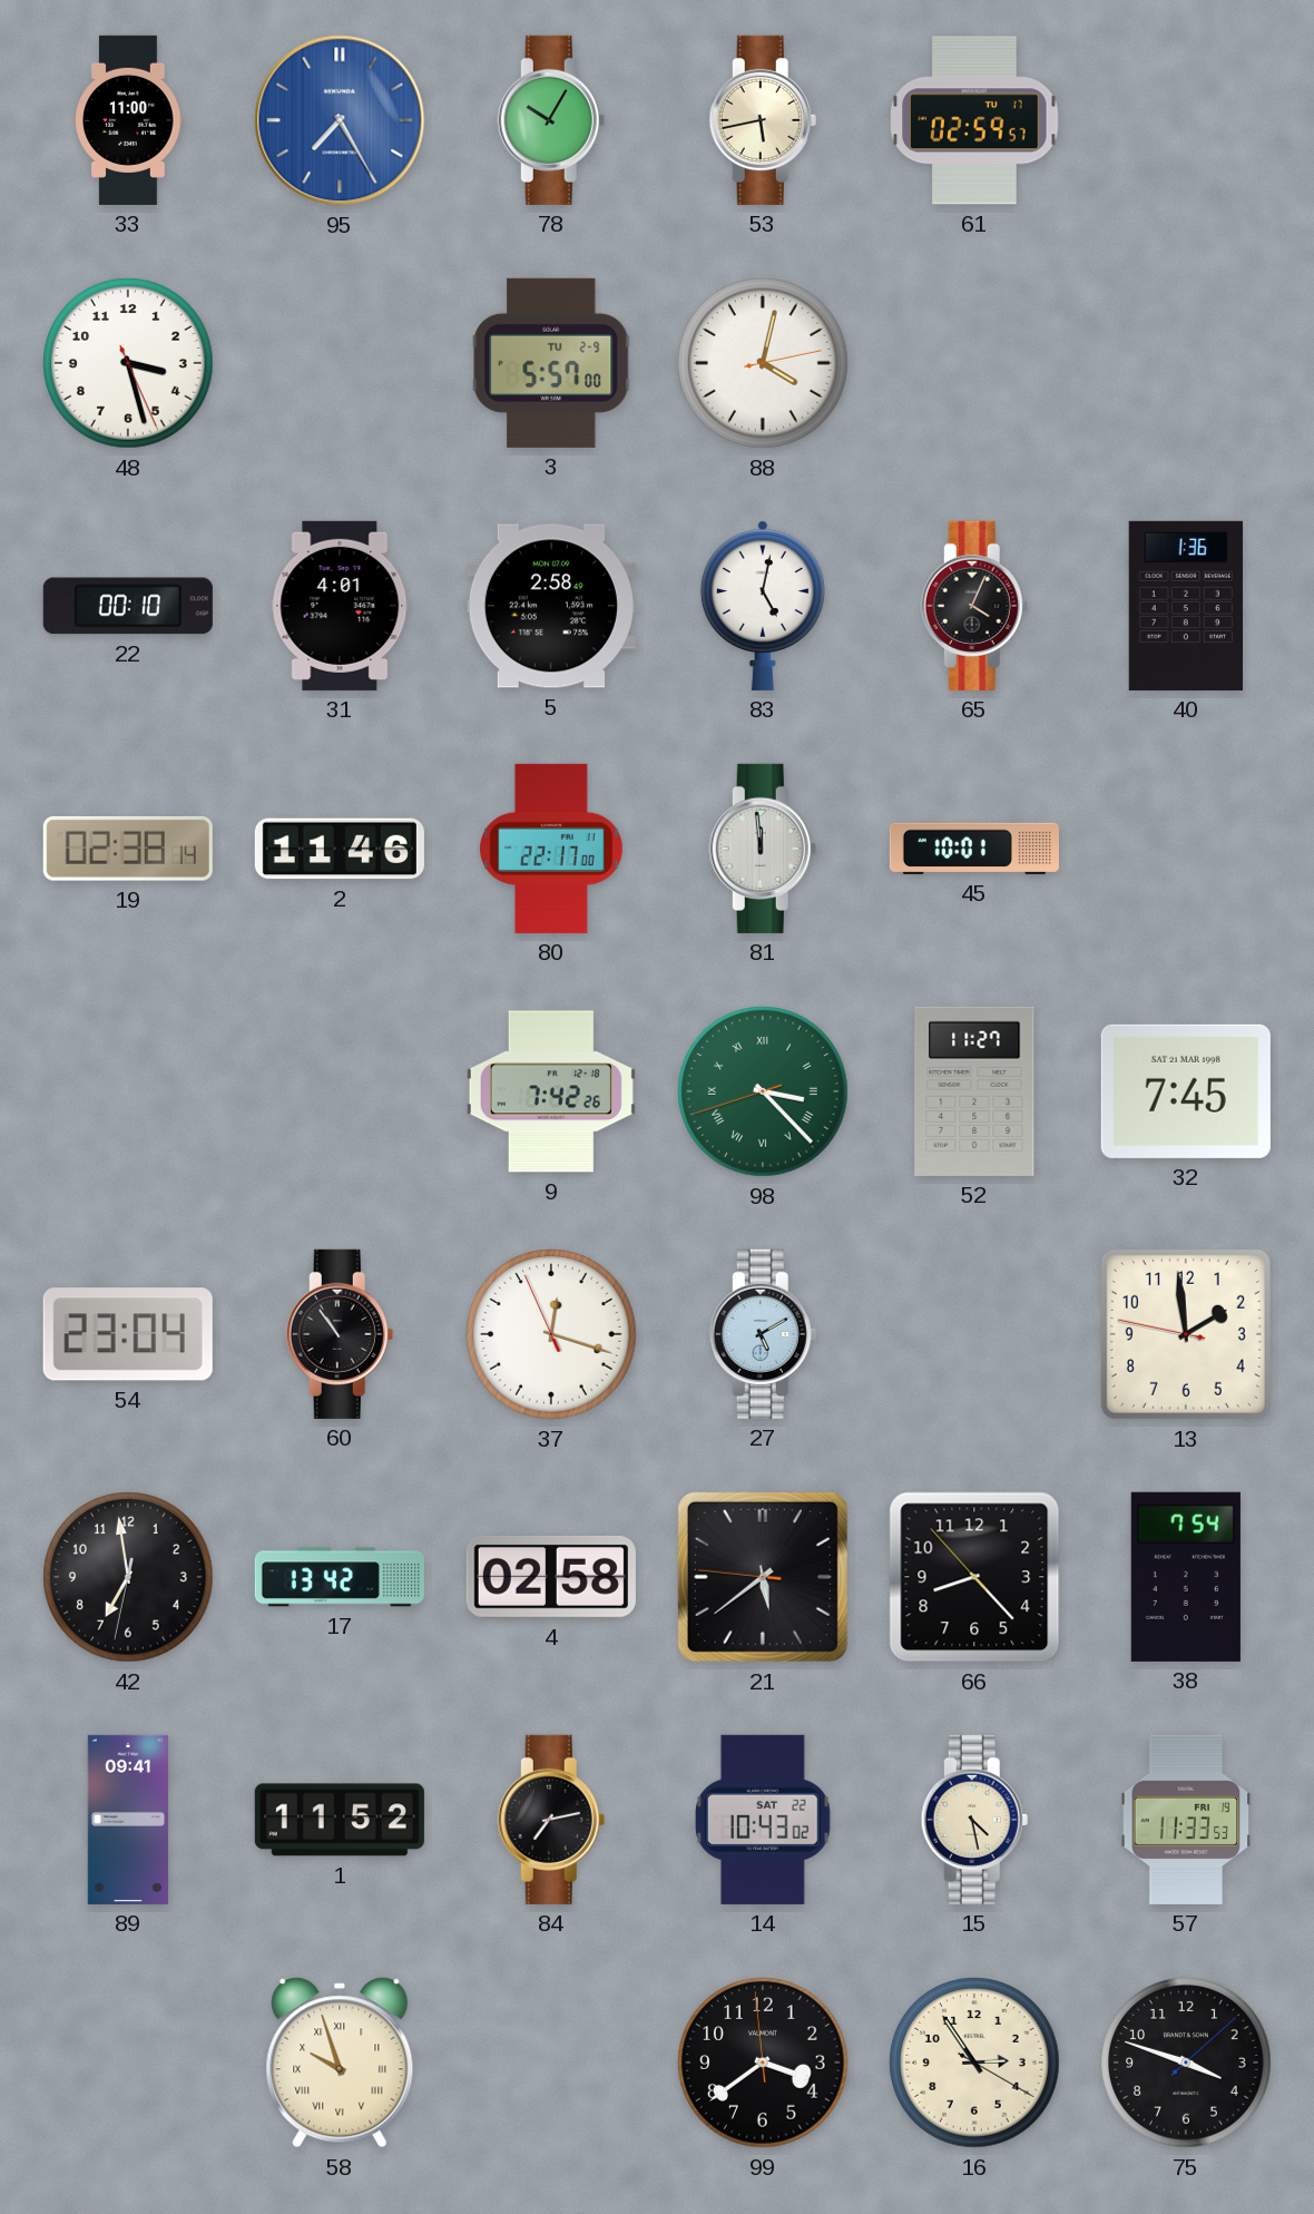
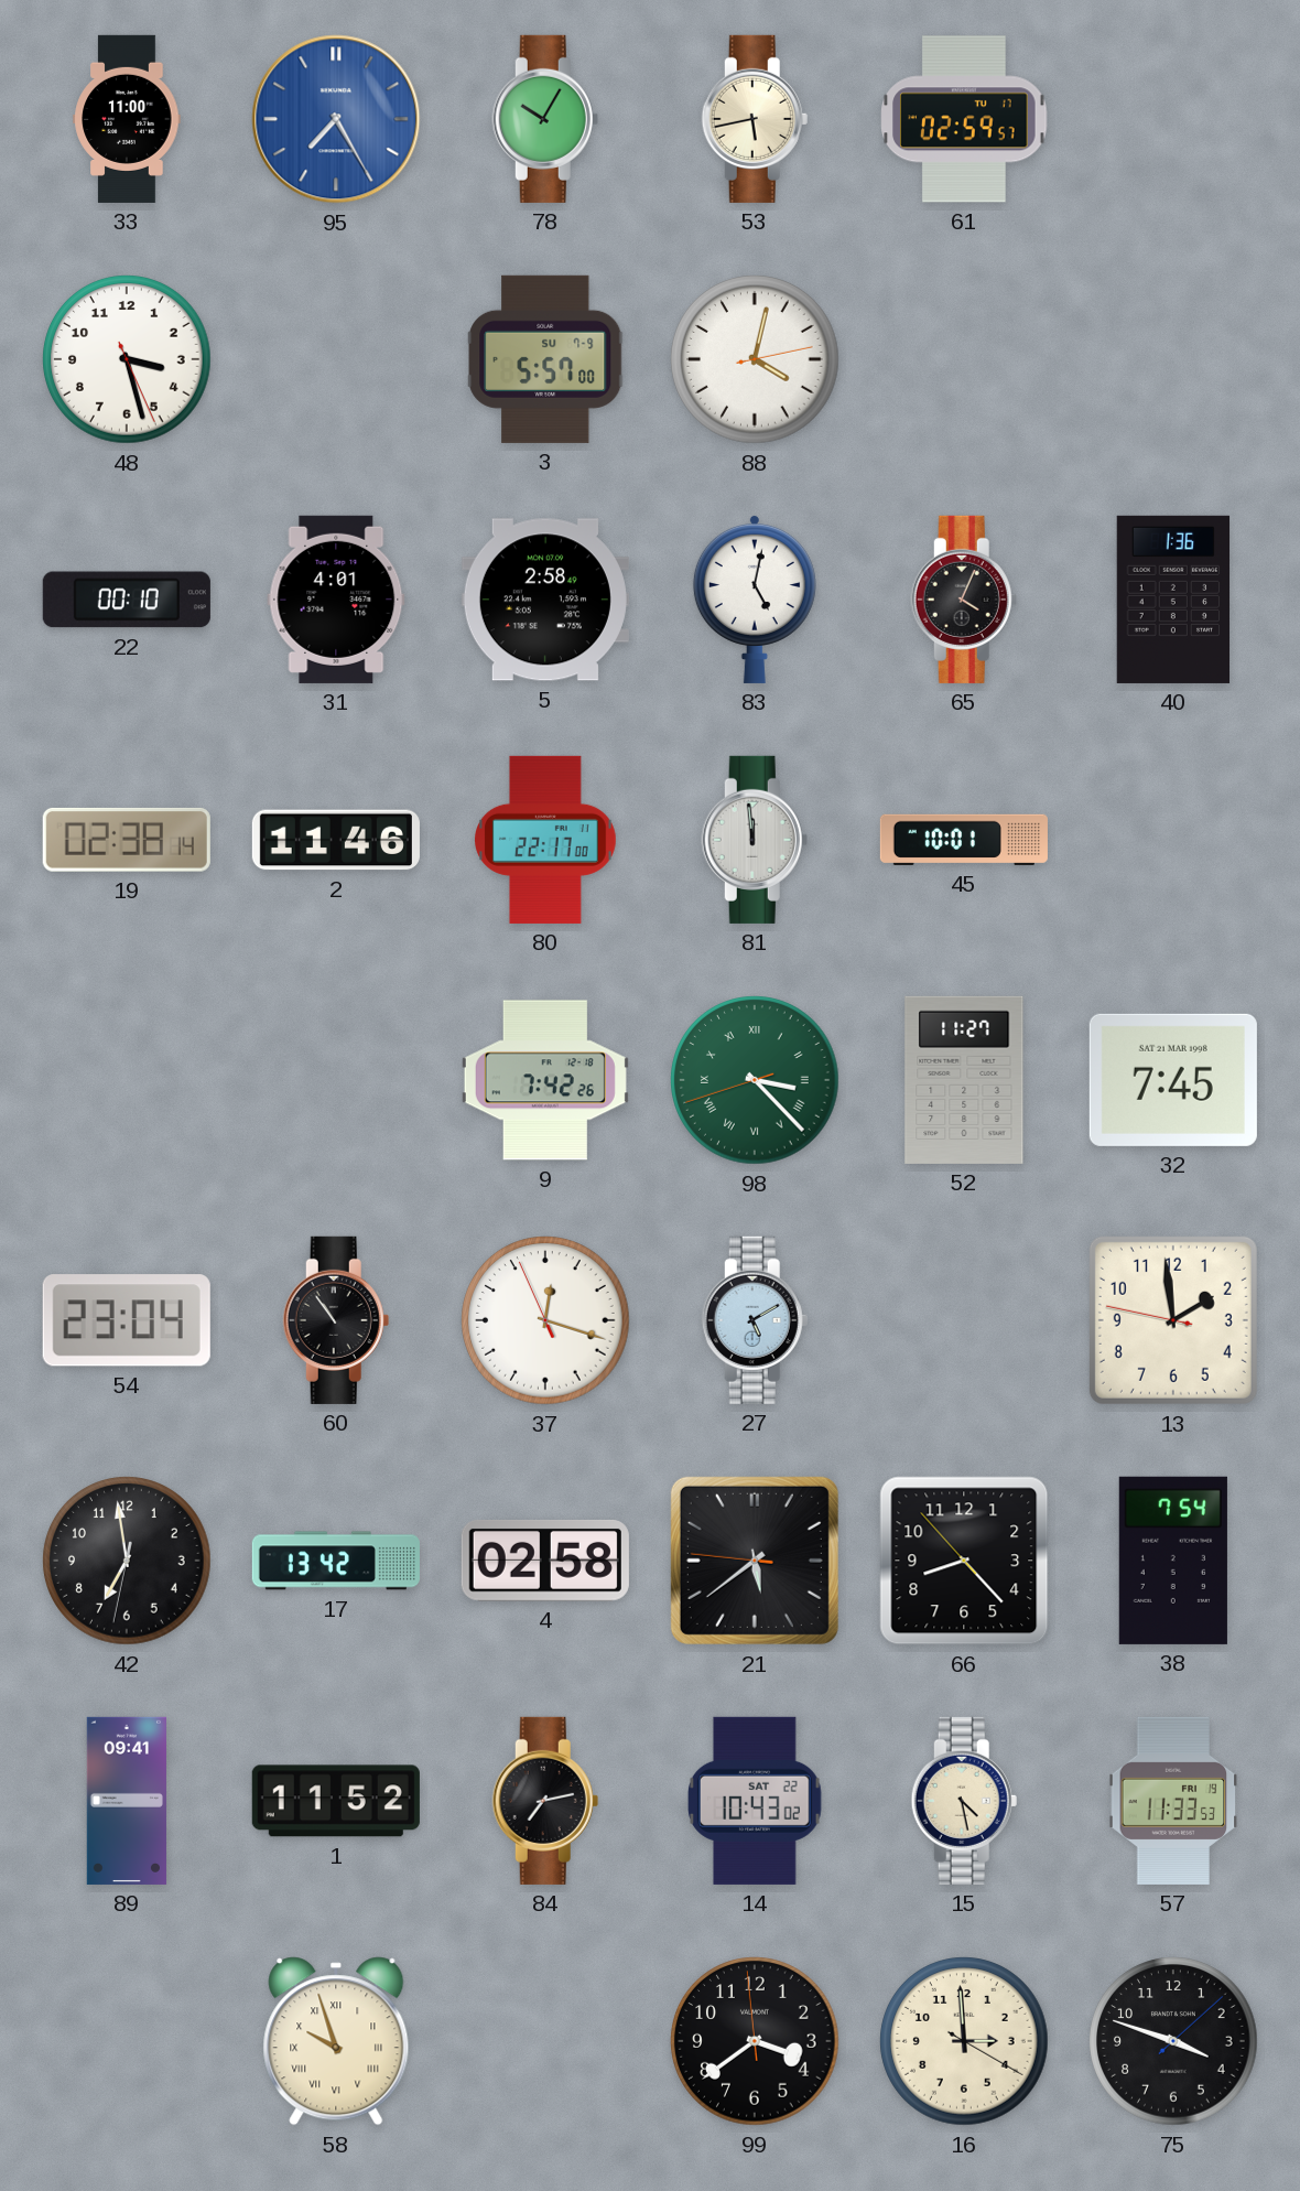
3 date: TU 2-9 -> SU 7-9 (545, 359)
16: 2:54 -> 2:59 (964, 2041)
